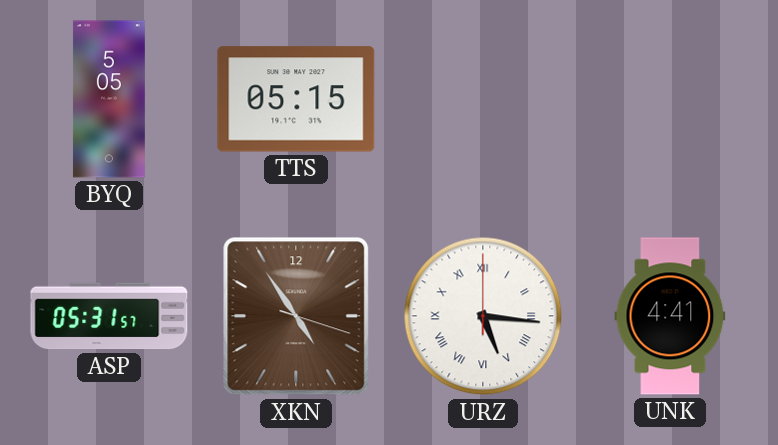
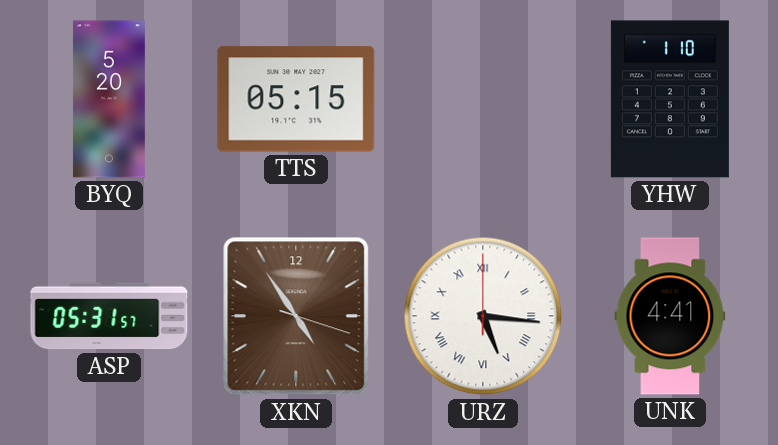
BYQ: 5:05 -> 5:20 (109, 99)
YHW: none -> 1:10 (670, 99)
